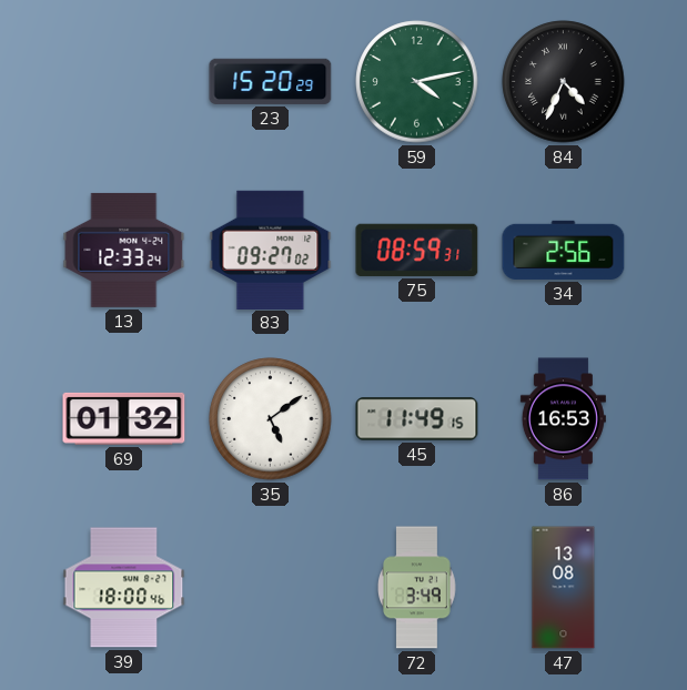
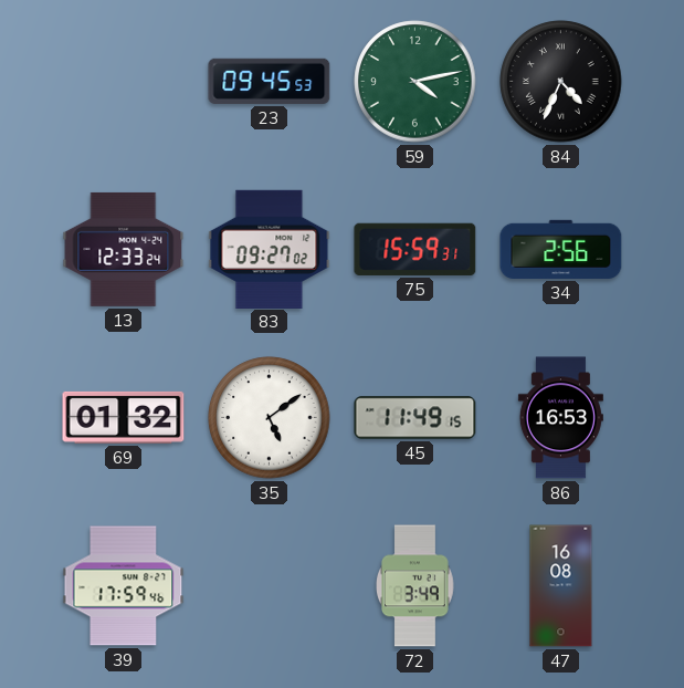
23: 15:20 -> 09:45 (270, 81)
75: 08:59 -> 15:59 (415, 249)
39: 18:00 -> 17:59 (124, 586)
47: 13:08 -> 16:08 (561, 586)
